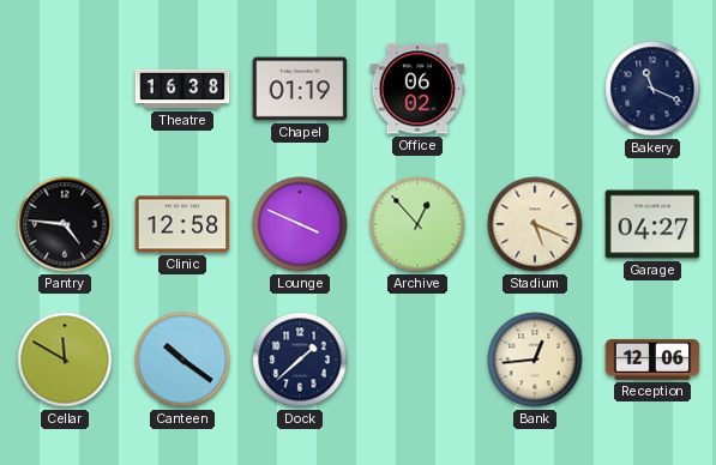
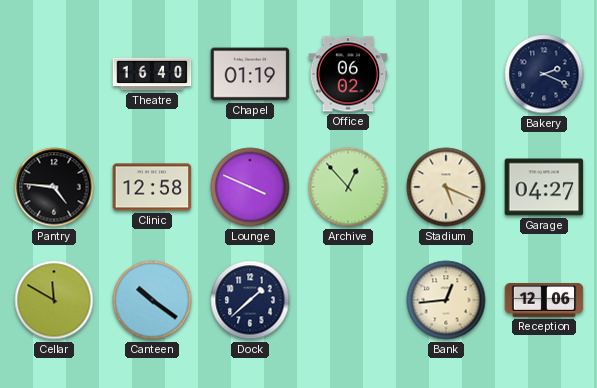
Theatre: 16:38 -> 16:40 (152, 74)
Bakery: 11:19 -> 2:19 (544, 74)
